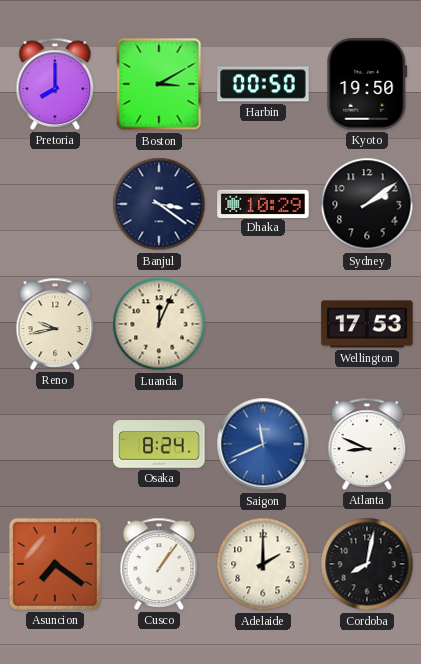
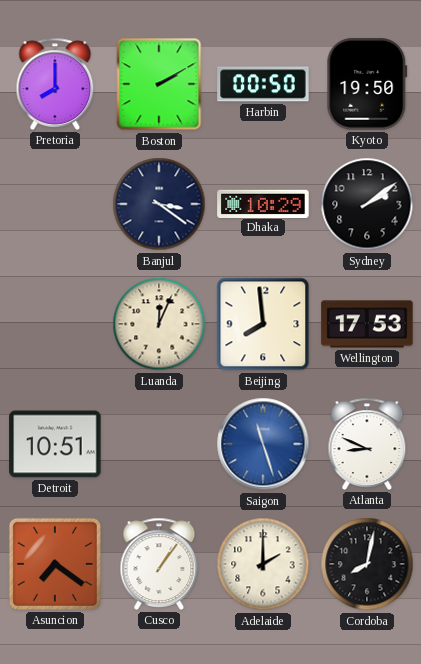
Boston: 3:10 -> 2:10 (159, 84)
Reno: 9:43 -> none (55, 324)
Beijing: none -> 7:59 (263, 324)
Detroit: none -> 10:51 (55, 444)
Osaka: 8:24 -> none (159, 444)
Saigon: 11:41 -> 11:27 (263, 444)
